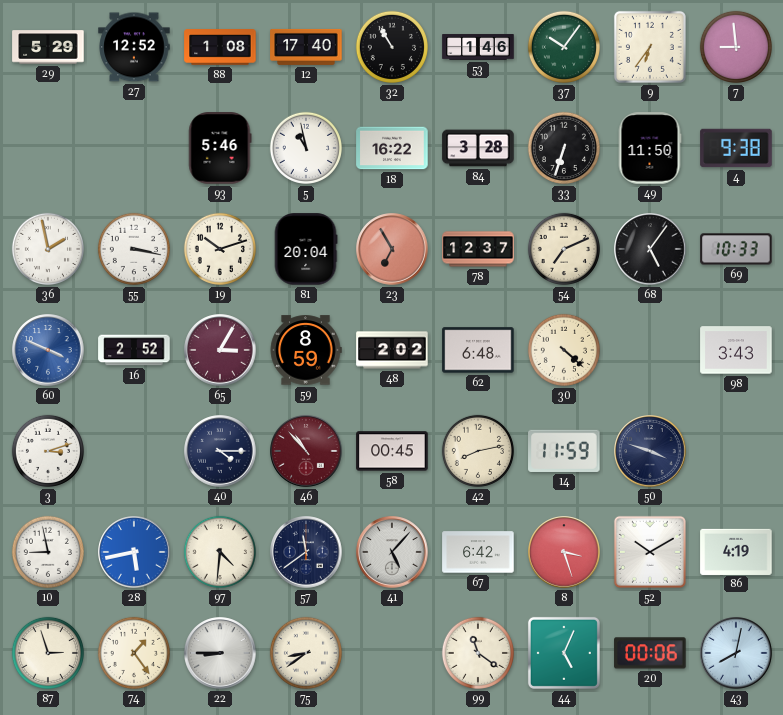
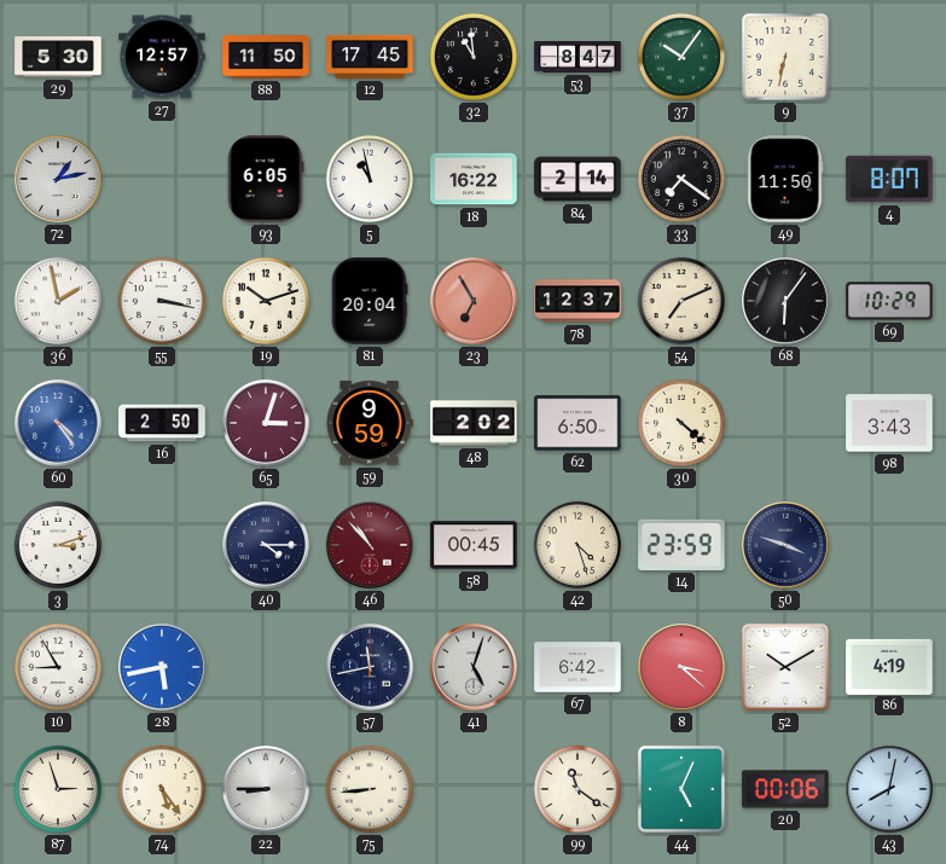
29: 5:29 -> 5:30 (58, 57)
27: 12:52 -> 12:57 (162, 57)
88: 1:08 -> 11:50 (266, 57)
12: 17:40 -> 17:45 (370, 57)
32: 10:55 -> 10:59 (474, 57)
53: 1:46 -> 8:47 (578, 57)
9: 6:36 -> 6:32 (785, 57)
7: 8:59 -> none (736, 47)
72: none -> 1:13 (58, 179)
93: 5:46 -> 6:05 (266, 179)
84: 3:28 -> 2:14 (578, 179)
33: 6:33 -> 7:21 (681, 179)
4: 9:38 -> 8:07 (889, 179)
68: 5:06 -> 6:06 (785, 301)
69: 10:33 -> 10:29 (889, 301)
60: 3:49 -> 4:24 (58, 423)
16: 2:52 -> 2:50 (162, 423)
65: 3:05 -> 3:03 (266, 423)
59: 8:59 -> 9:59 (370, 423)
62: 6:48 -> 6:50 (578, 423)
42: 8:13 -> 4:27 (578, 545)
14: 11:59 -> 23:59 (681, 545)
10: 8:58 -> 8:55 (58, 667)
97: 4:31 -> none (220, 552)
57: 11:39 -> 11:43 (370, 667)
41: 5:07 -> 5:03 (474, 667)
8: 3:27 -> 3:22 (681, 667)
74: 1:24 -> 5:24 (162, 789)
75: 8:39 -> 8:44 (370, 789)
